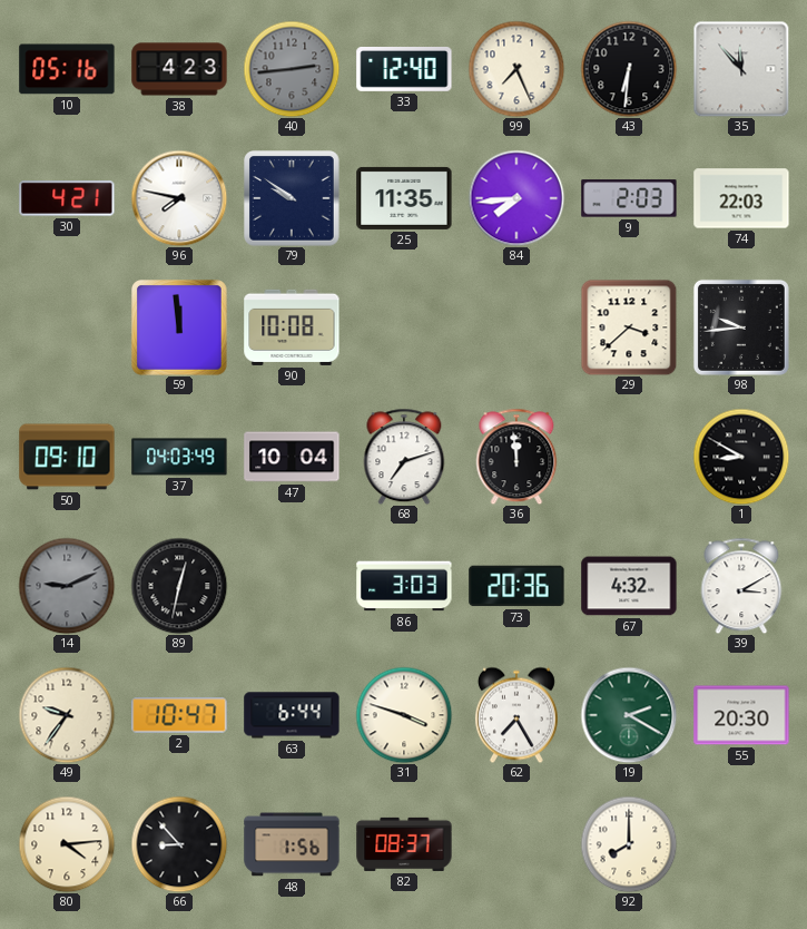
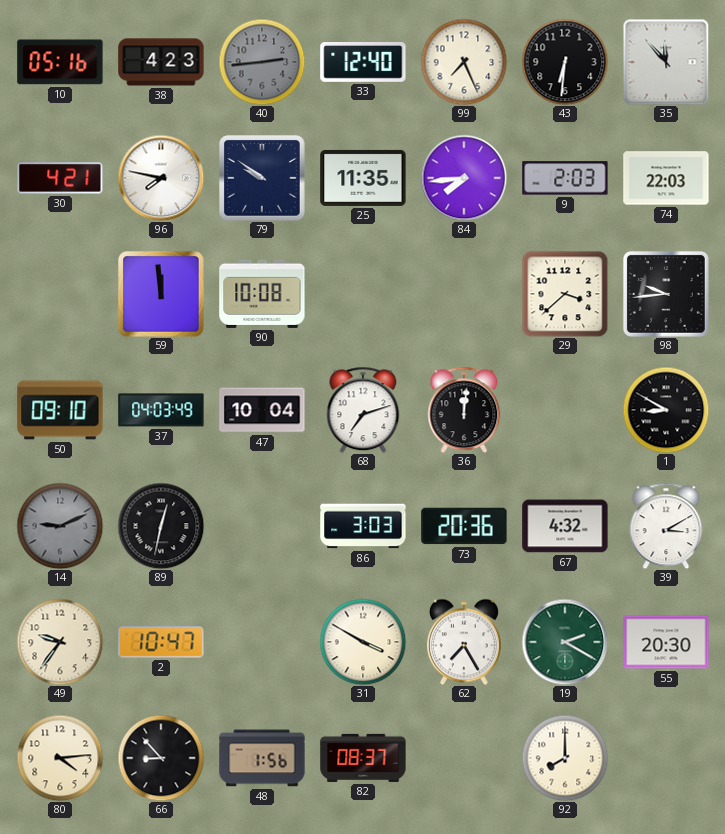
36: 11:59 -> 12:01 (464, 410)
63: 6:44 -> none (292, 715)
31: 3:48 -> 3:50 (363, 642)
